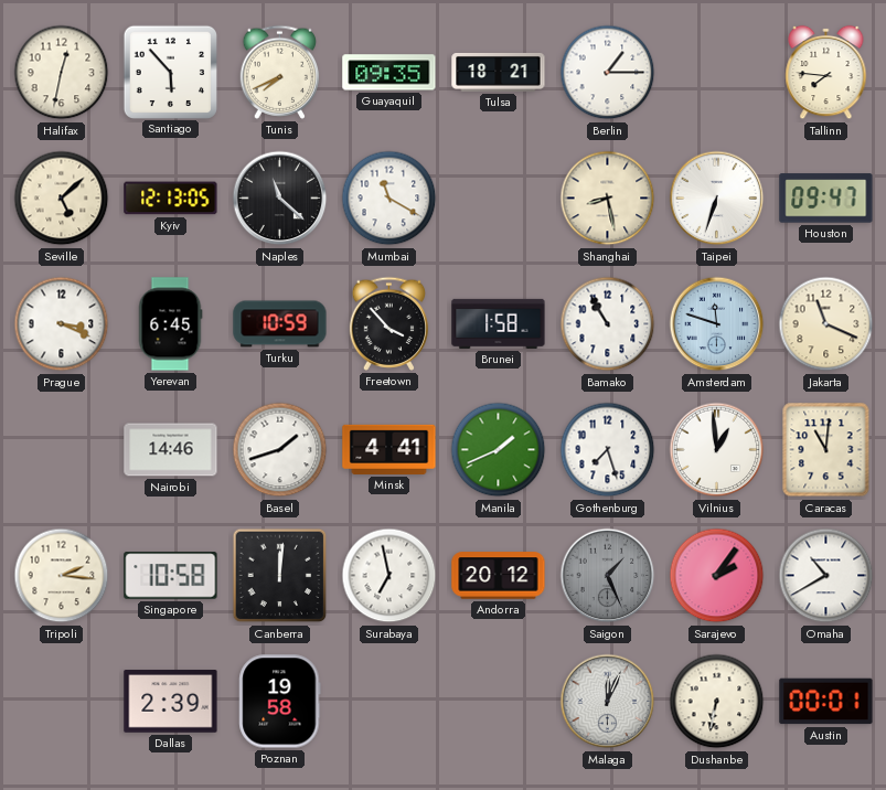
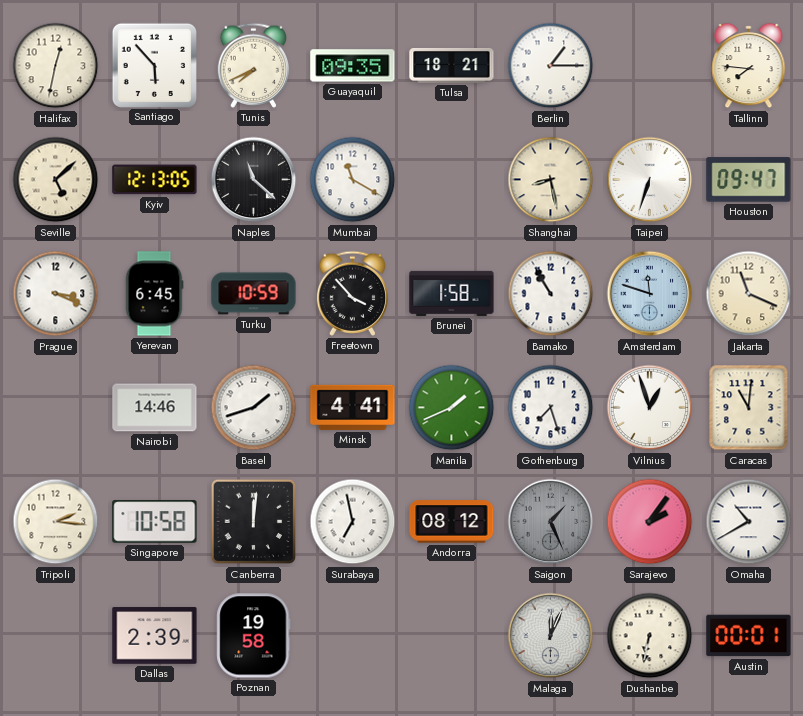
Vilnius: 12:59 -> 12:57 (650, 408)
Andorra: 20:12 -> 08:12 (452, 522)
